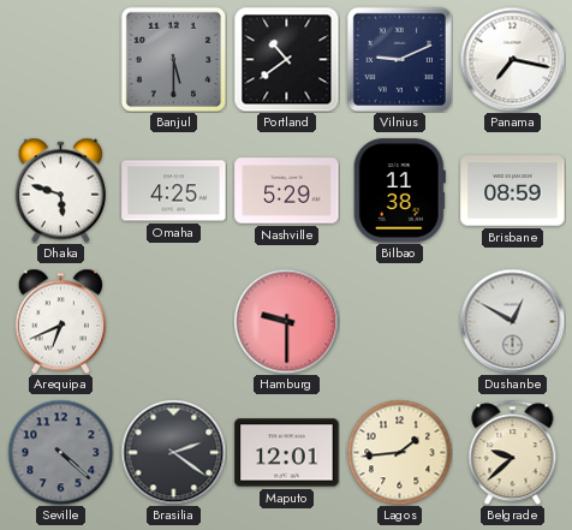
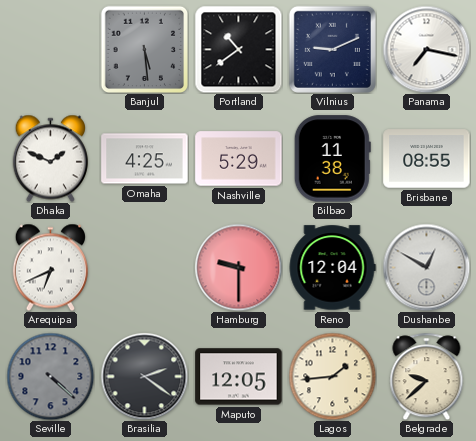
Banjul: 5:30 -> 5:29 (144, 49)
Dhaka: 5:48 -> 1:49 (50, 158)
Brisbane: 08:59 -> 08:55 (427, 159)
Reno: none -> 12:04 (332, 268)
Maputo: 12:01 -> 12:05 (239, 377)
